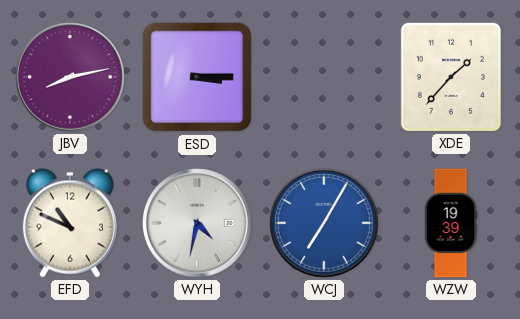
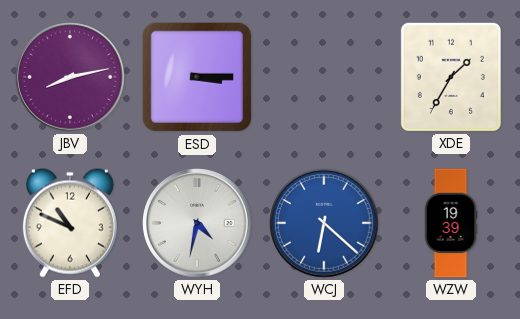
XDE: 1:37 -> 1:35 (451, 77)
WCJ: 7:05 -> 6:22 (324, 223)
